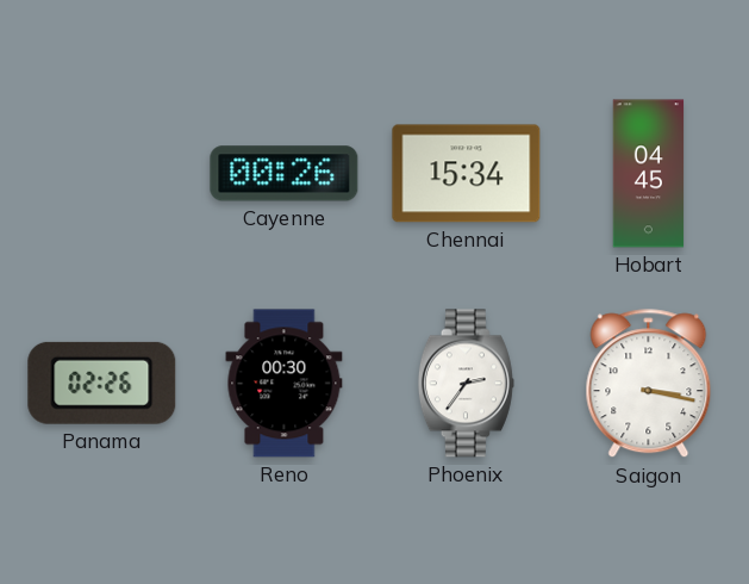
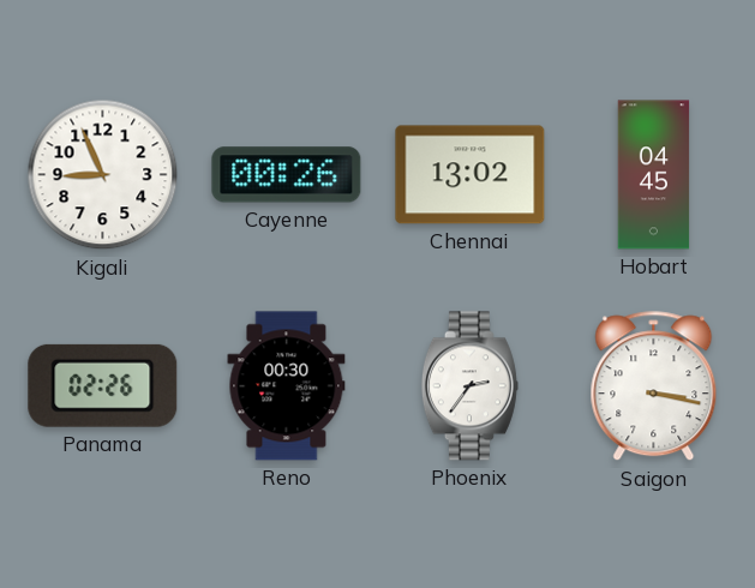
Kigali: none -> 8:56 (103, 175)
Chennai: 15:34 -> 13:02 (471, 175)
